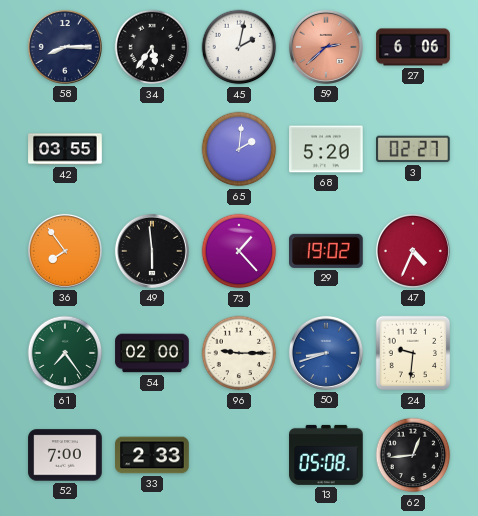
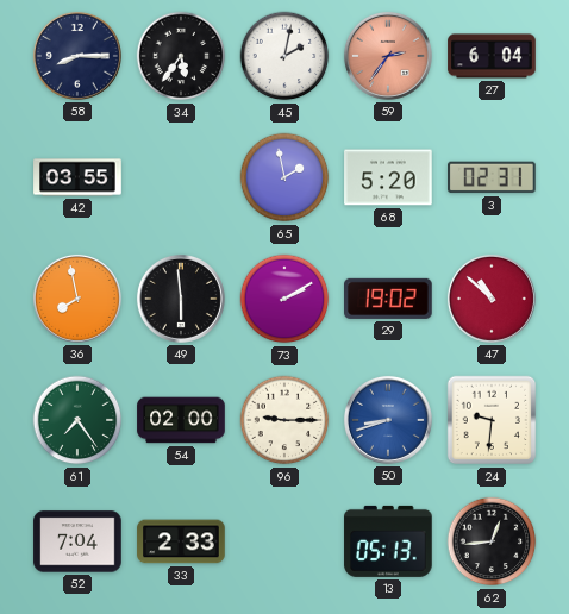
59: 2:38 -> 2:36 (388, 56)
27: 6:06 -> 6:04 (492, 56)
65: 2:01 -> 1:58 (284, 177)
3: 02:27 -> 02:31 (493, 177)
36: 7:54 -> 7:58 (77, 299)
73: 1:23 -> 2:10 (284, 299)
47: 4:34 -> 10:52 (492, 299)
52: 7:00 -> 7:04 (77, 541)
13: 05:08 -> 05:13 (388, 541)
